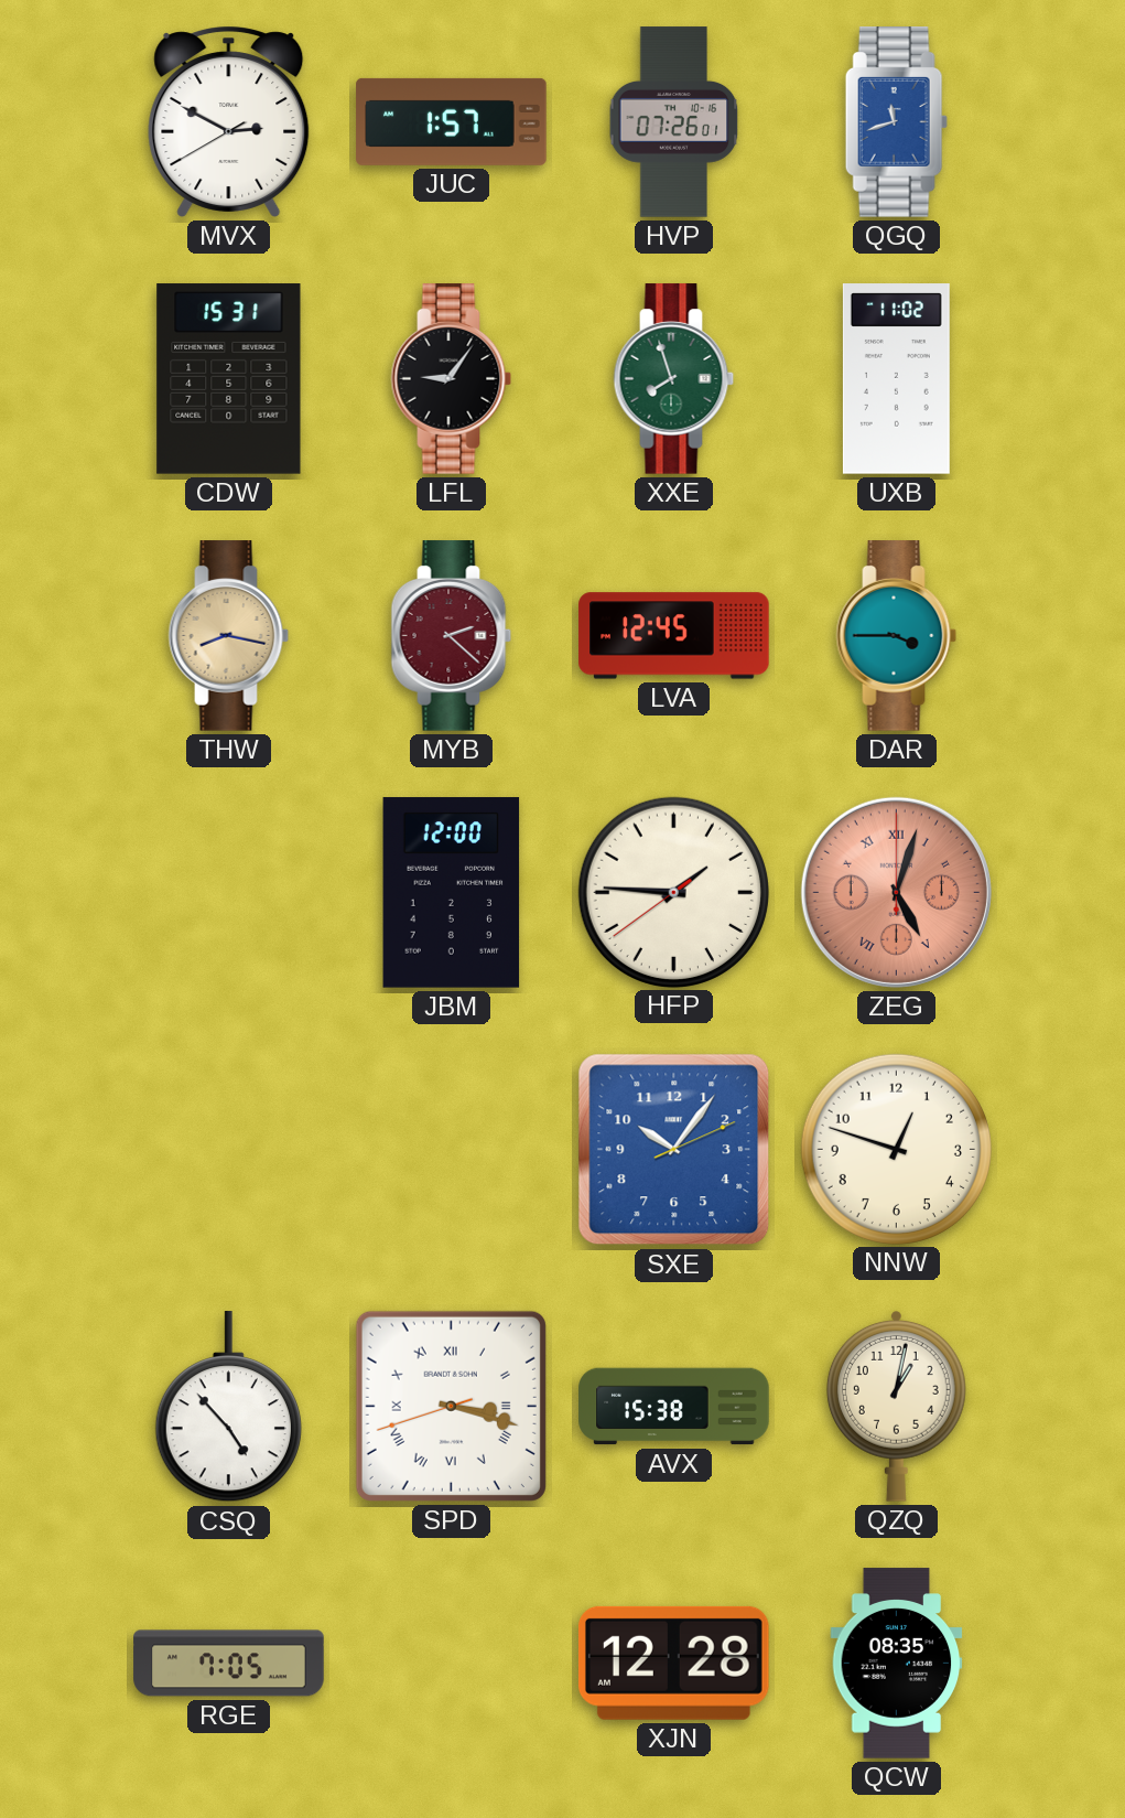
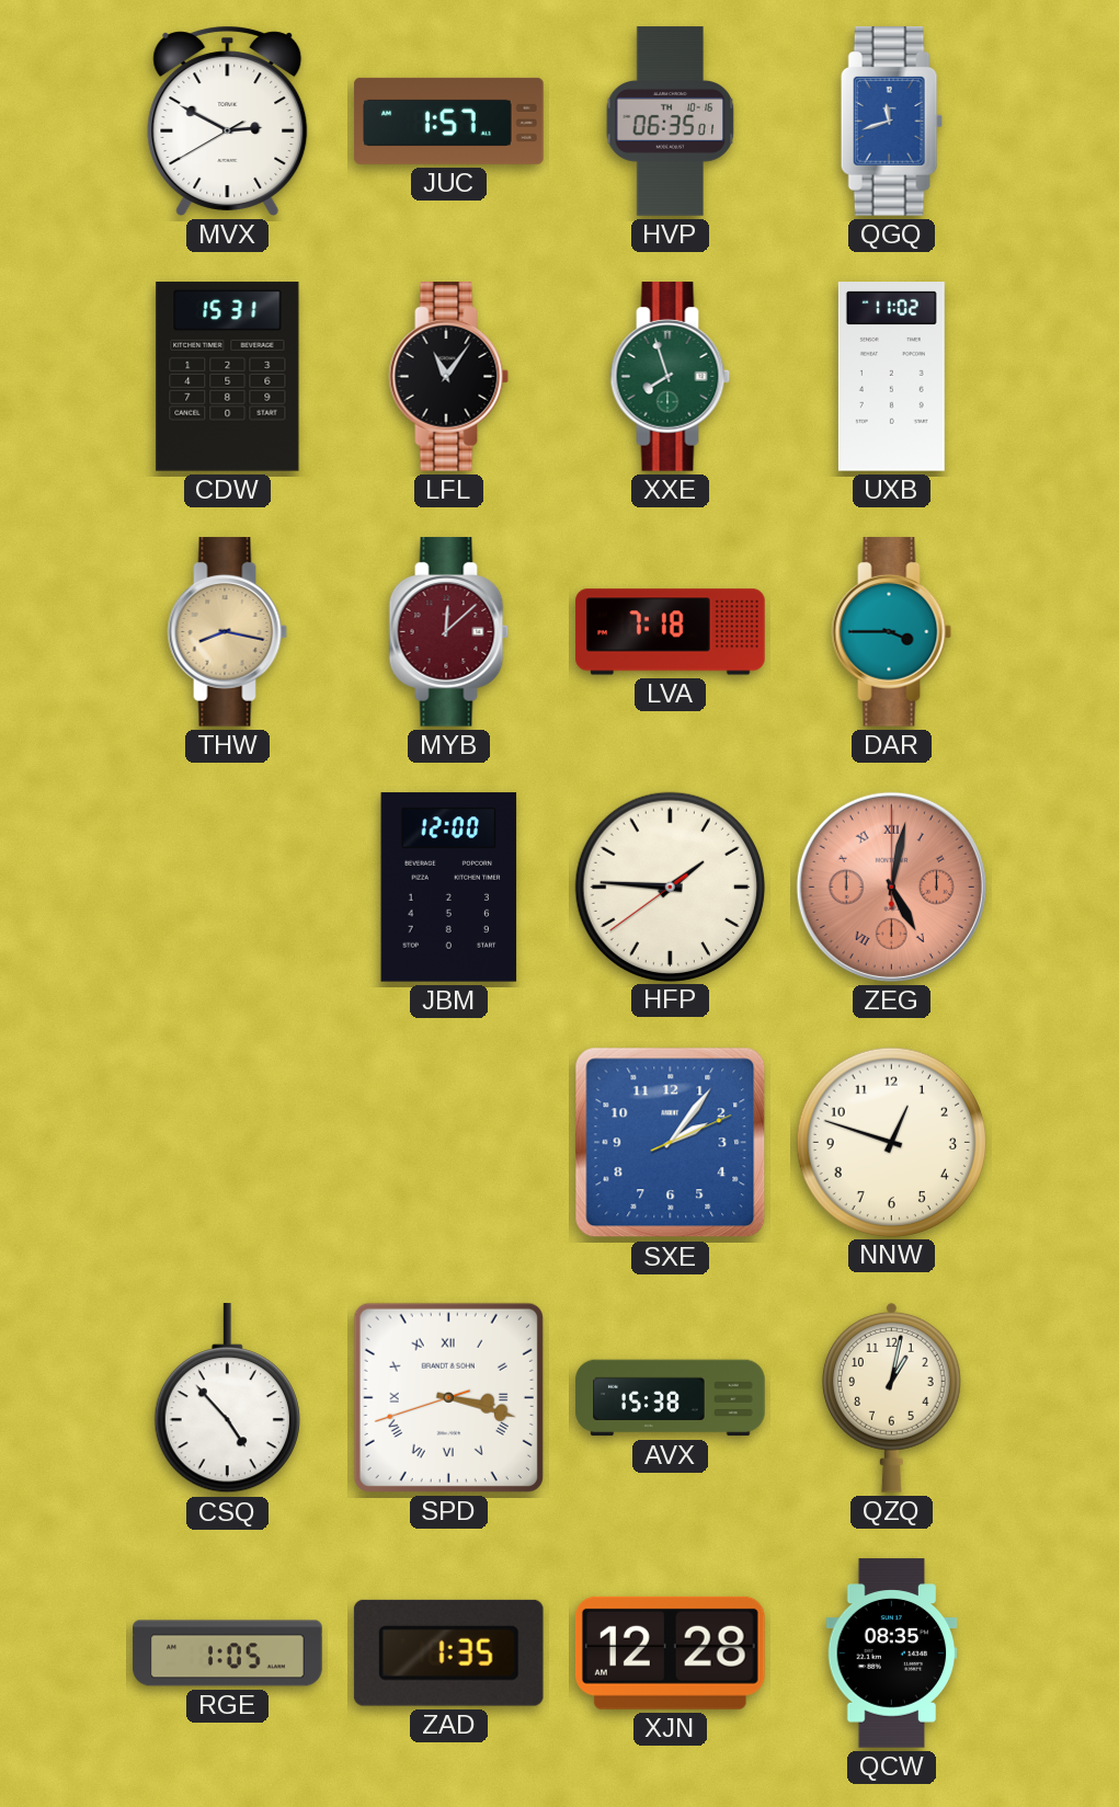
HVP: 07:26 -> 06:35 (671, 122)
LFL: 9:06 -> 11:06 (449, 377)
MYB: 2:22 -> 12:08 (449, 632)
LVA: 12:45 -> 7:18 (671, 632)
ZEG: 5:03 -> 5:02 (891, 887)
SXE: 10:06 -> 2:06 (671, 1143)
RGE: 7:05 -> 1:05 (228, 1654)
ZAD: none -> 1:35 (448, 1652)
